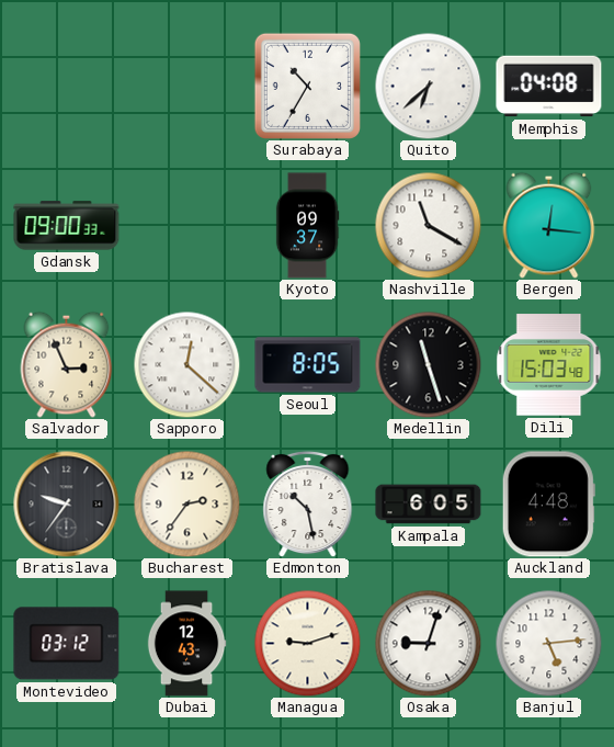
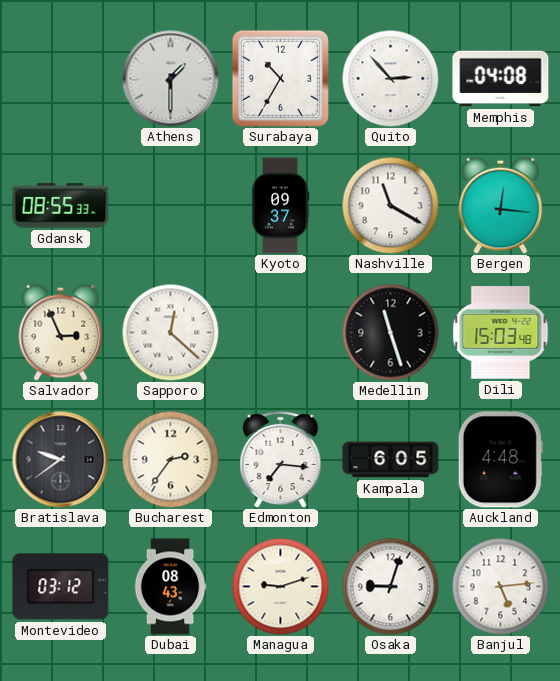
Athens: none -> 1:30 (171, 79)
Quito: 6:38 -> 2:53 (390, 78)
Gdansk: 09:00 -> 08:55 (61, 206)
Seoul: 8:05 -> none (308, 365)
Bratislava: 9:36 -> 9:39 (61, 460)
Edmonton: 10:28 -> 7:16 (281, 459)
Dubai: 12:43 -> 08:43 (170, 587)
